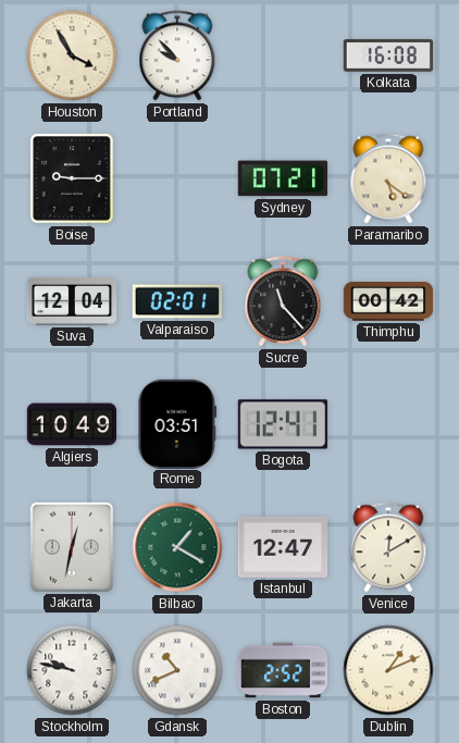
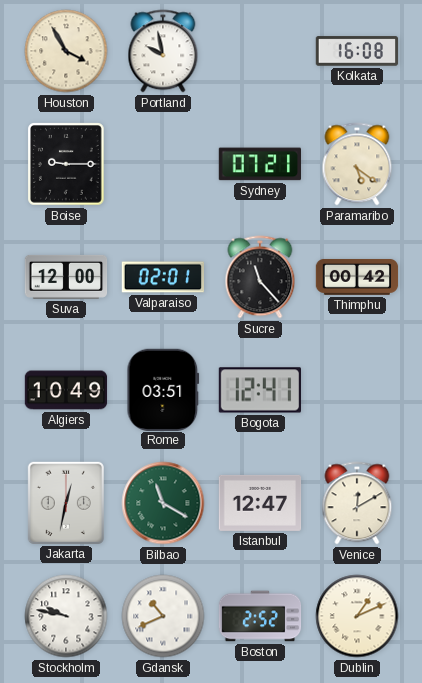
Portland: 9:53 -> 9:58 (163, 51)
Suva: 12:04 -> 12:00 (66, 277)
Bilbao: 1:20 -> 11:20 (163, 503)
